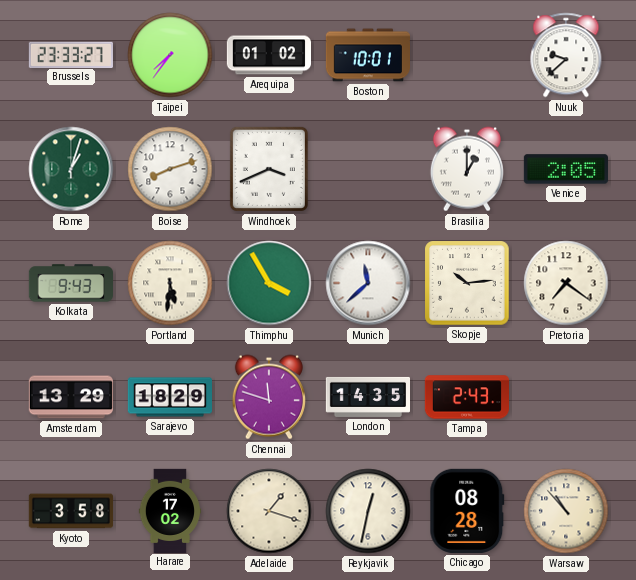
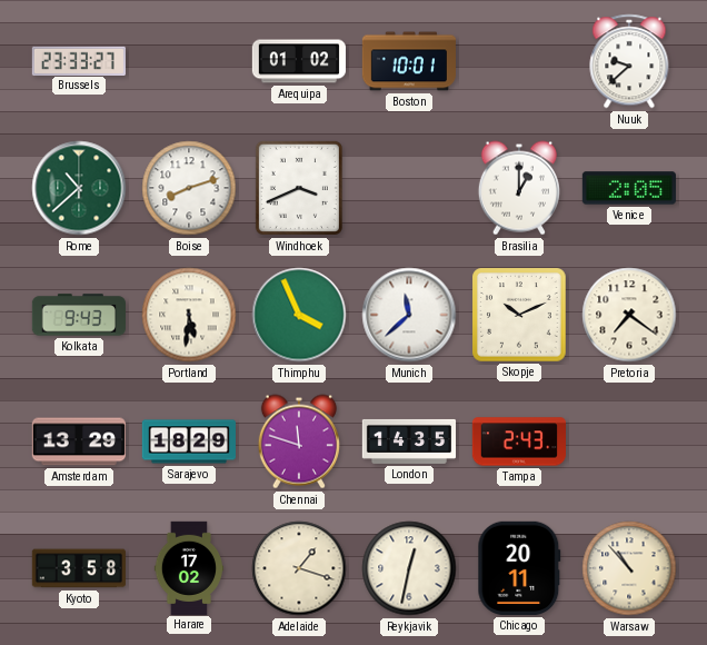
Taipei: 7:36 -> none (170, 55)
Rome: 1:03 -> 10:38 (79, 188)
Thimphu: 3:55 -> 3:56 (299, 315)
Skopje: 10:14 -> 10:11 (519, 315)
Chicago: 08:28 -> 20:11 (519, 568)
